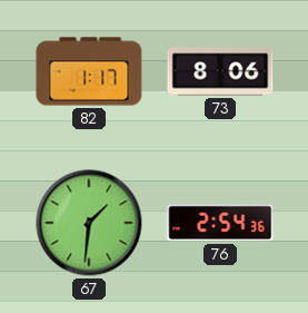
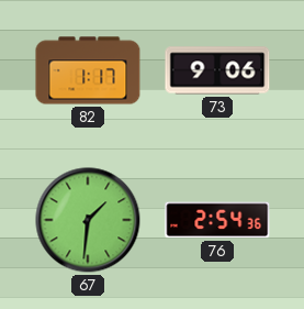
73: 8:06 -> 9:06 (217, 70)
